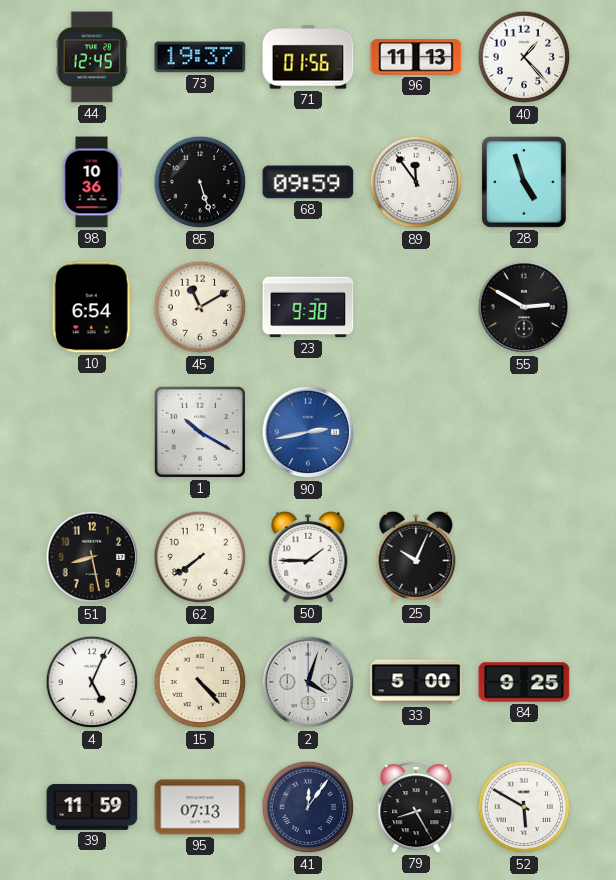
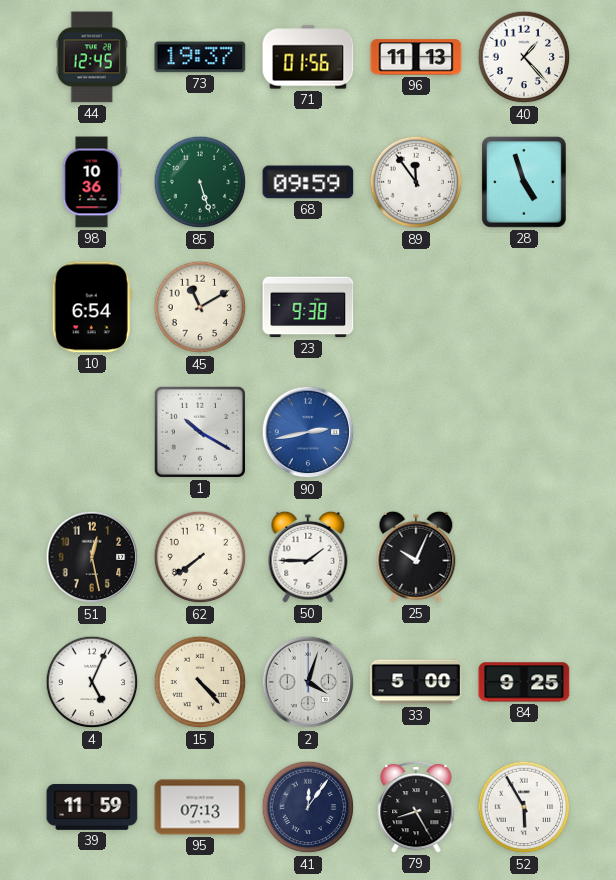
85 dial: black -> green (200, 182)
55: 2:50 -> none (524, 307)
51: 8:28 -> 12:28 (92, 557)
52: 5:50 -> 5:55 (524, 807)
